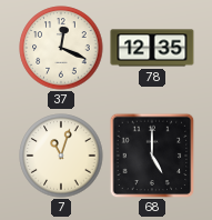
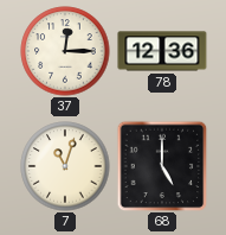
37: 12:19 -> 12:15 (65, 51)
78: 12:35 -> 12:36 (162, 51)
